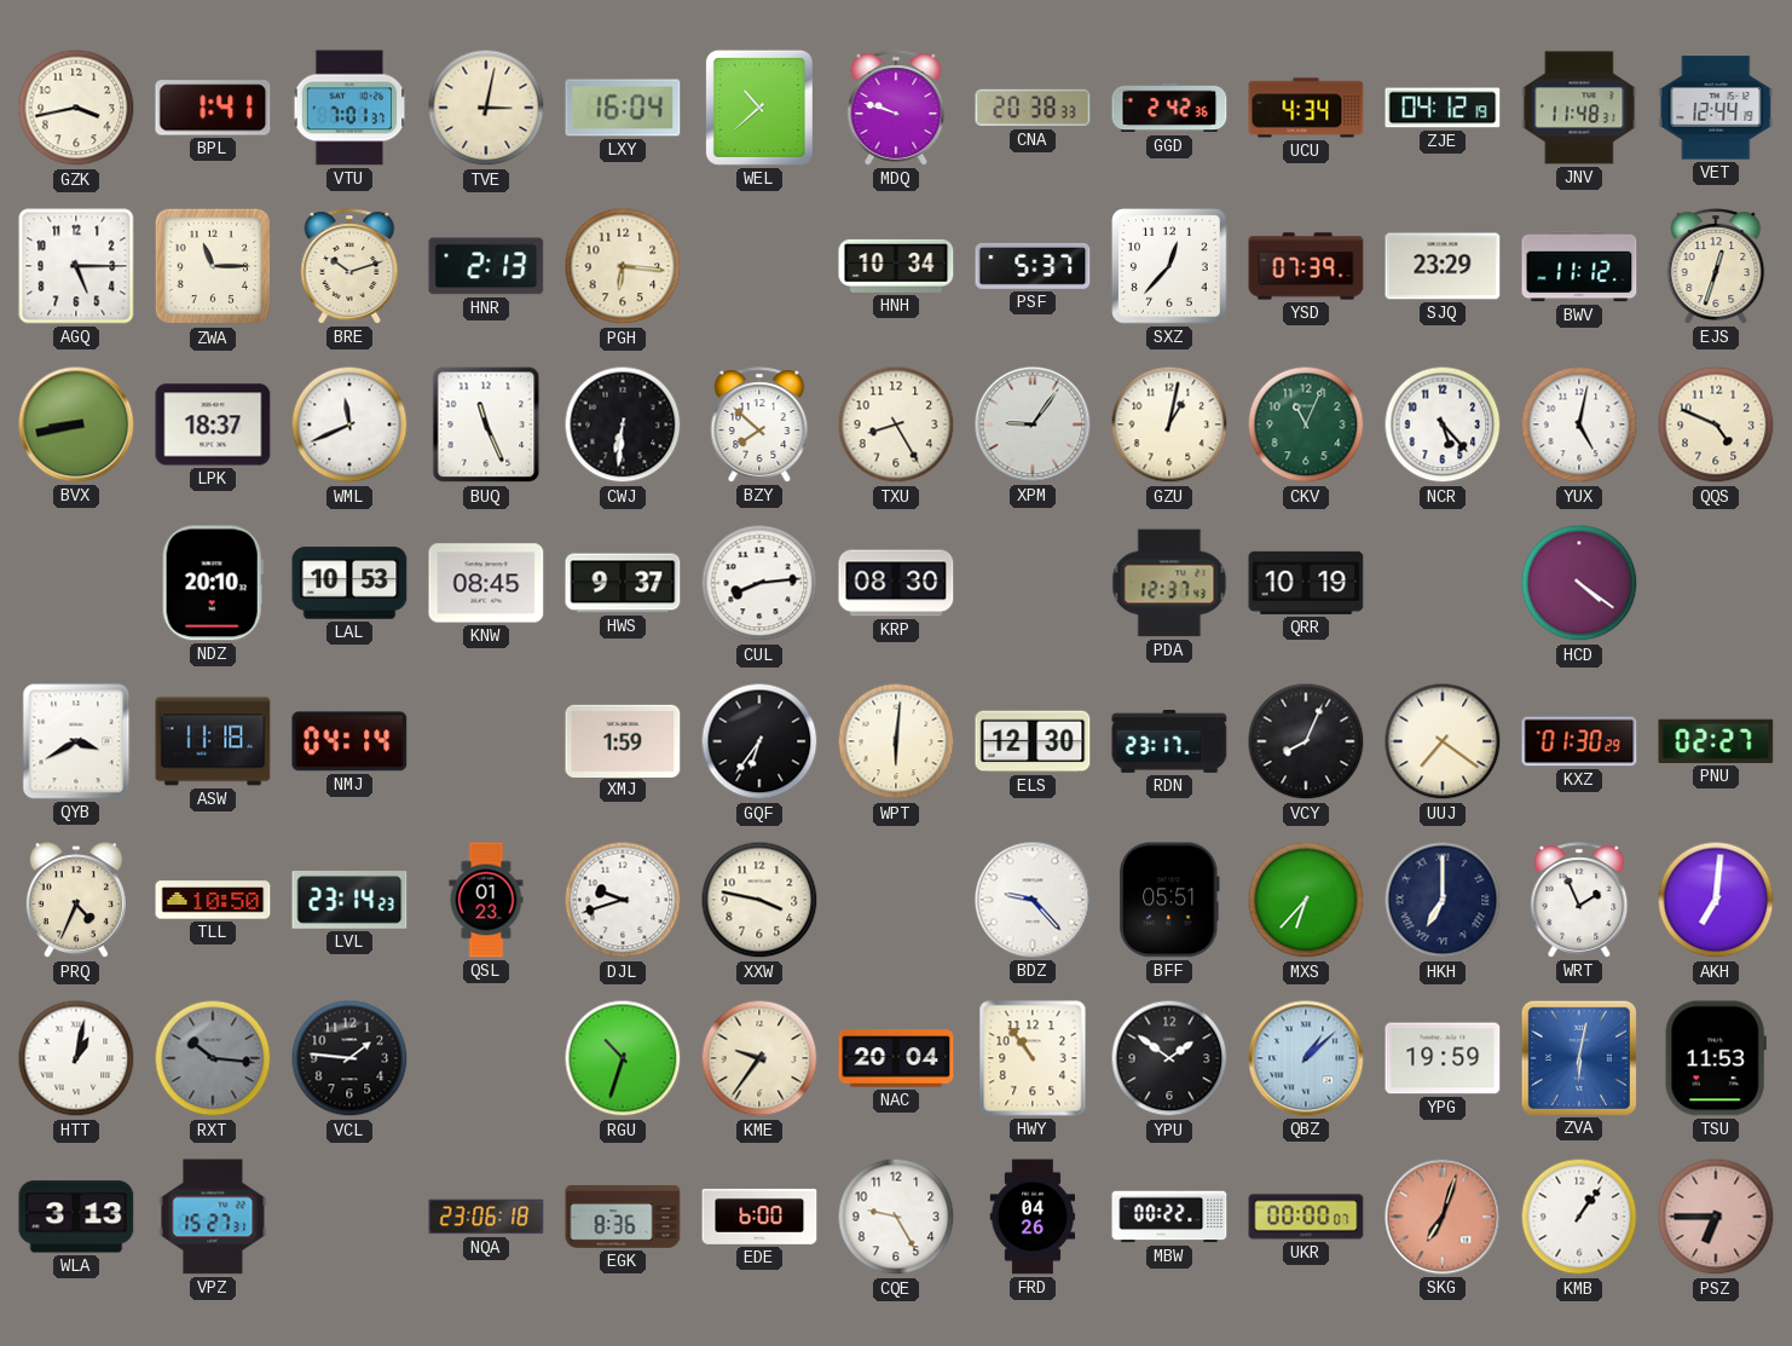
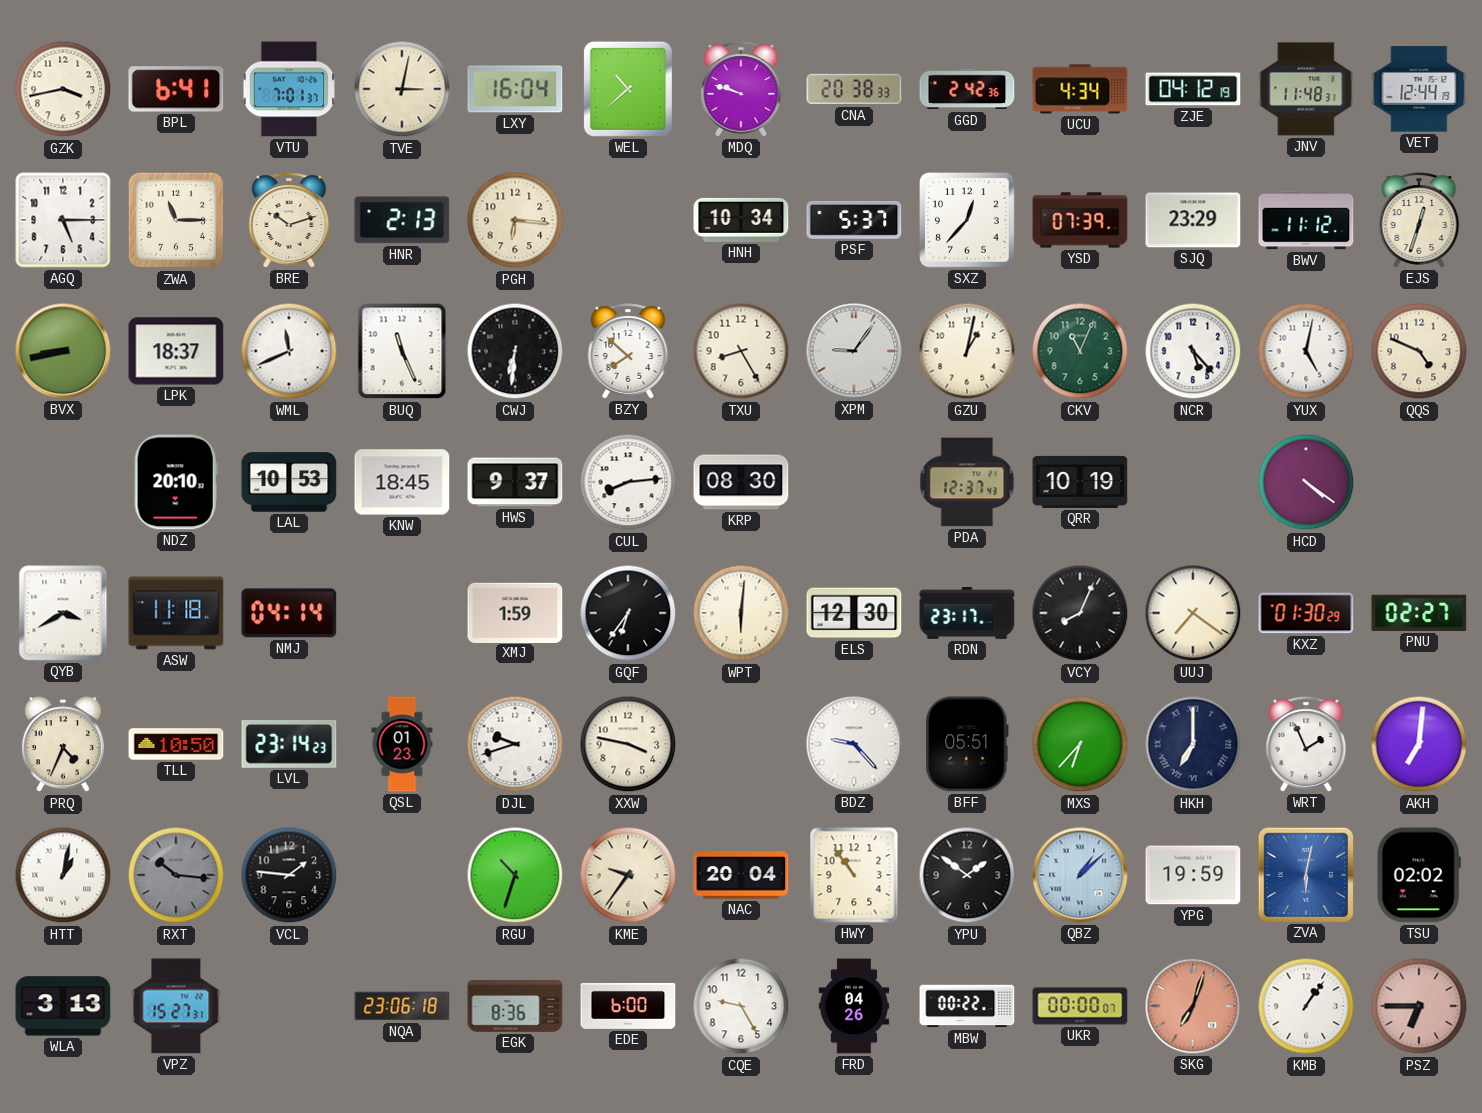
BPL: 1:41 -> 6:41 (176, 89)
KNW: 08:45 -> 18:45 (402, 482)
TSU: 11:53 -> 02:02 (1419, 875)
